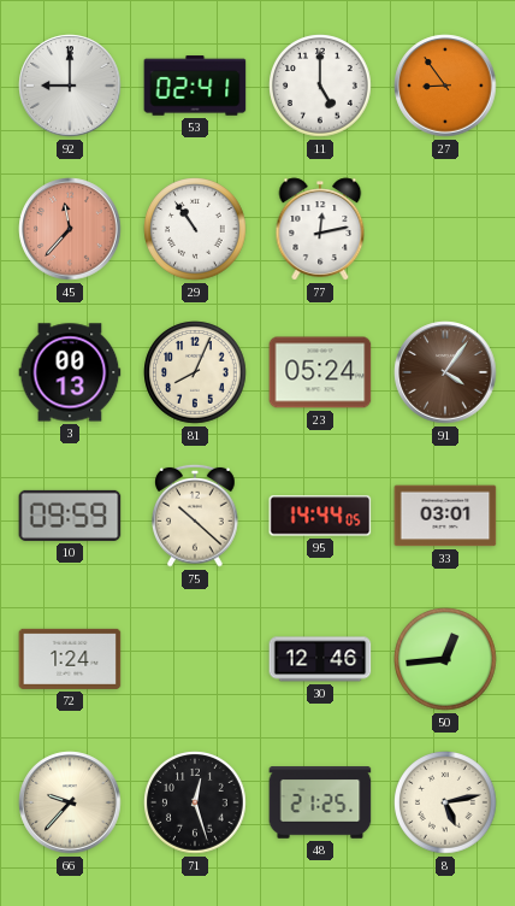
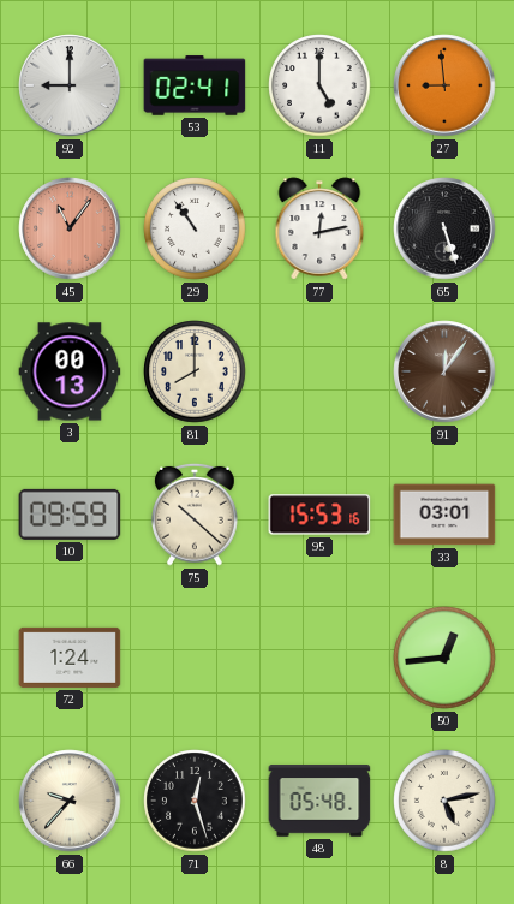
27: 8:54 -> 8:59 (444, 85)
45: 11:37 -> 11:06 (70, 228)
65: none -> 5:27 (444, 228)
81: 8:04 -> 8:00 (195, 371)
23: 05:24 -> none (320, 372)
91: 4:06 -> 12:06 (444, 371)
95: 14:44 -> 15:53 (319, 515)
30: 12:46 -> none (320, 659)
48: 21:25 -> 05:48 (319, 801)
